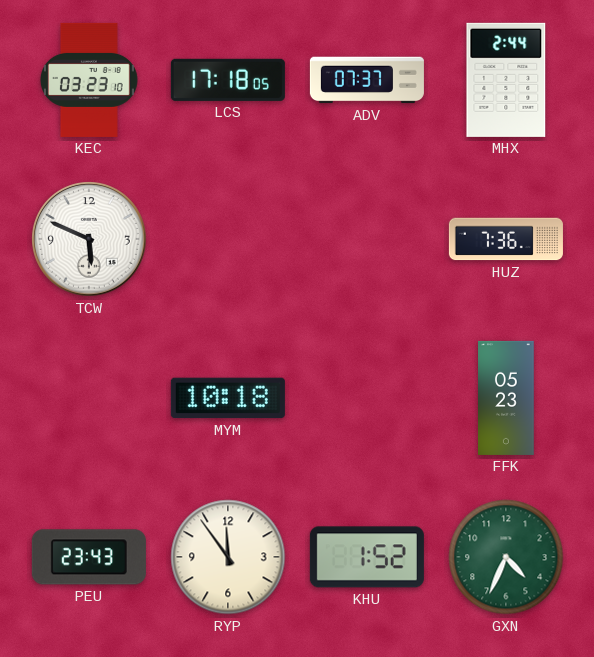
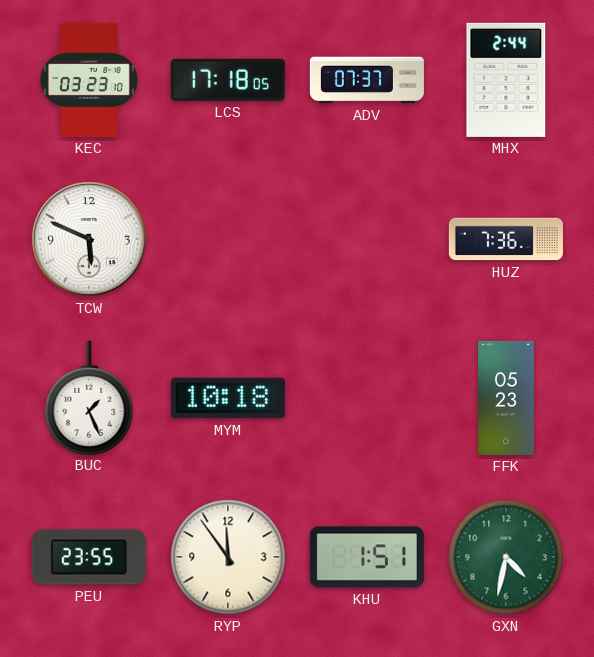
BUC: none -> 1:26 (89, 397)
PEU: 23:43 -> 23:55 (89, 557)
KHU: 1:52 -> 1:51 (367, 557)
GXN: 4:34 -> 4:32 (506, 557)
